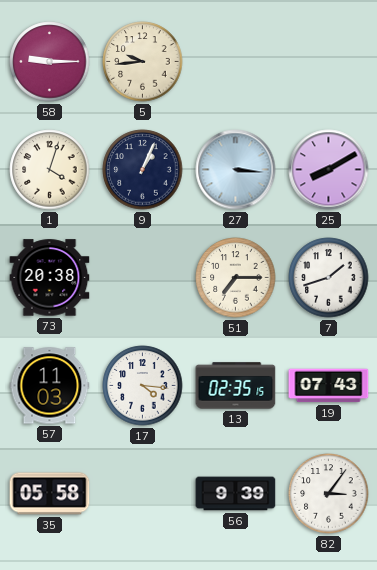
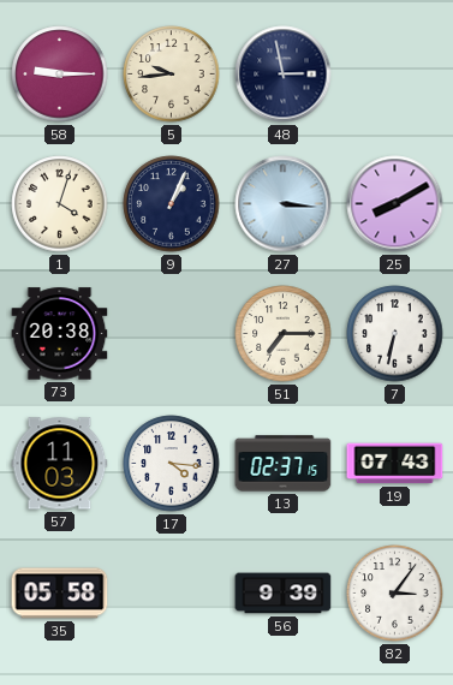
48: none -> 2:58 (284, 75)
7: 1:42 -> 6:32 (395, 334)
13: 02:35 -> 02:37 (284, 464)
